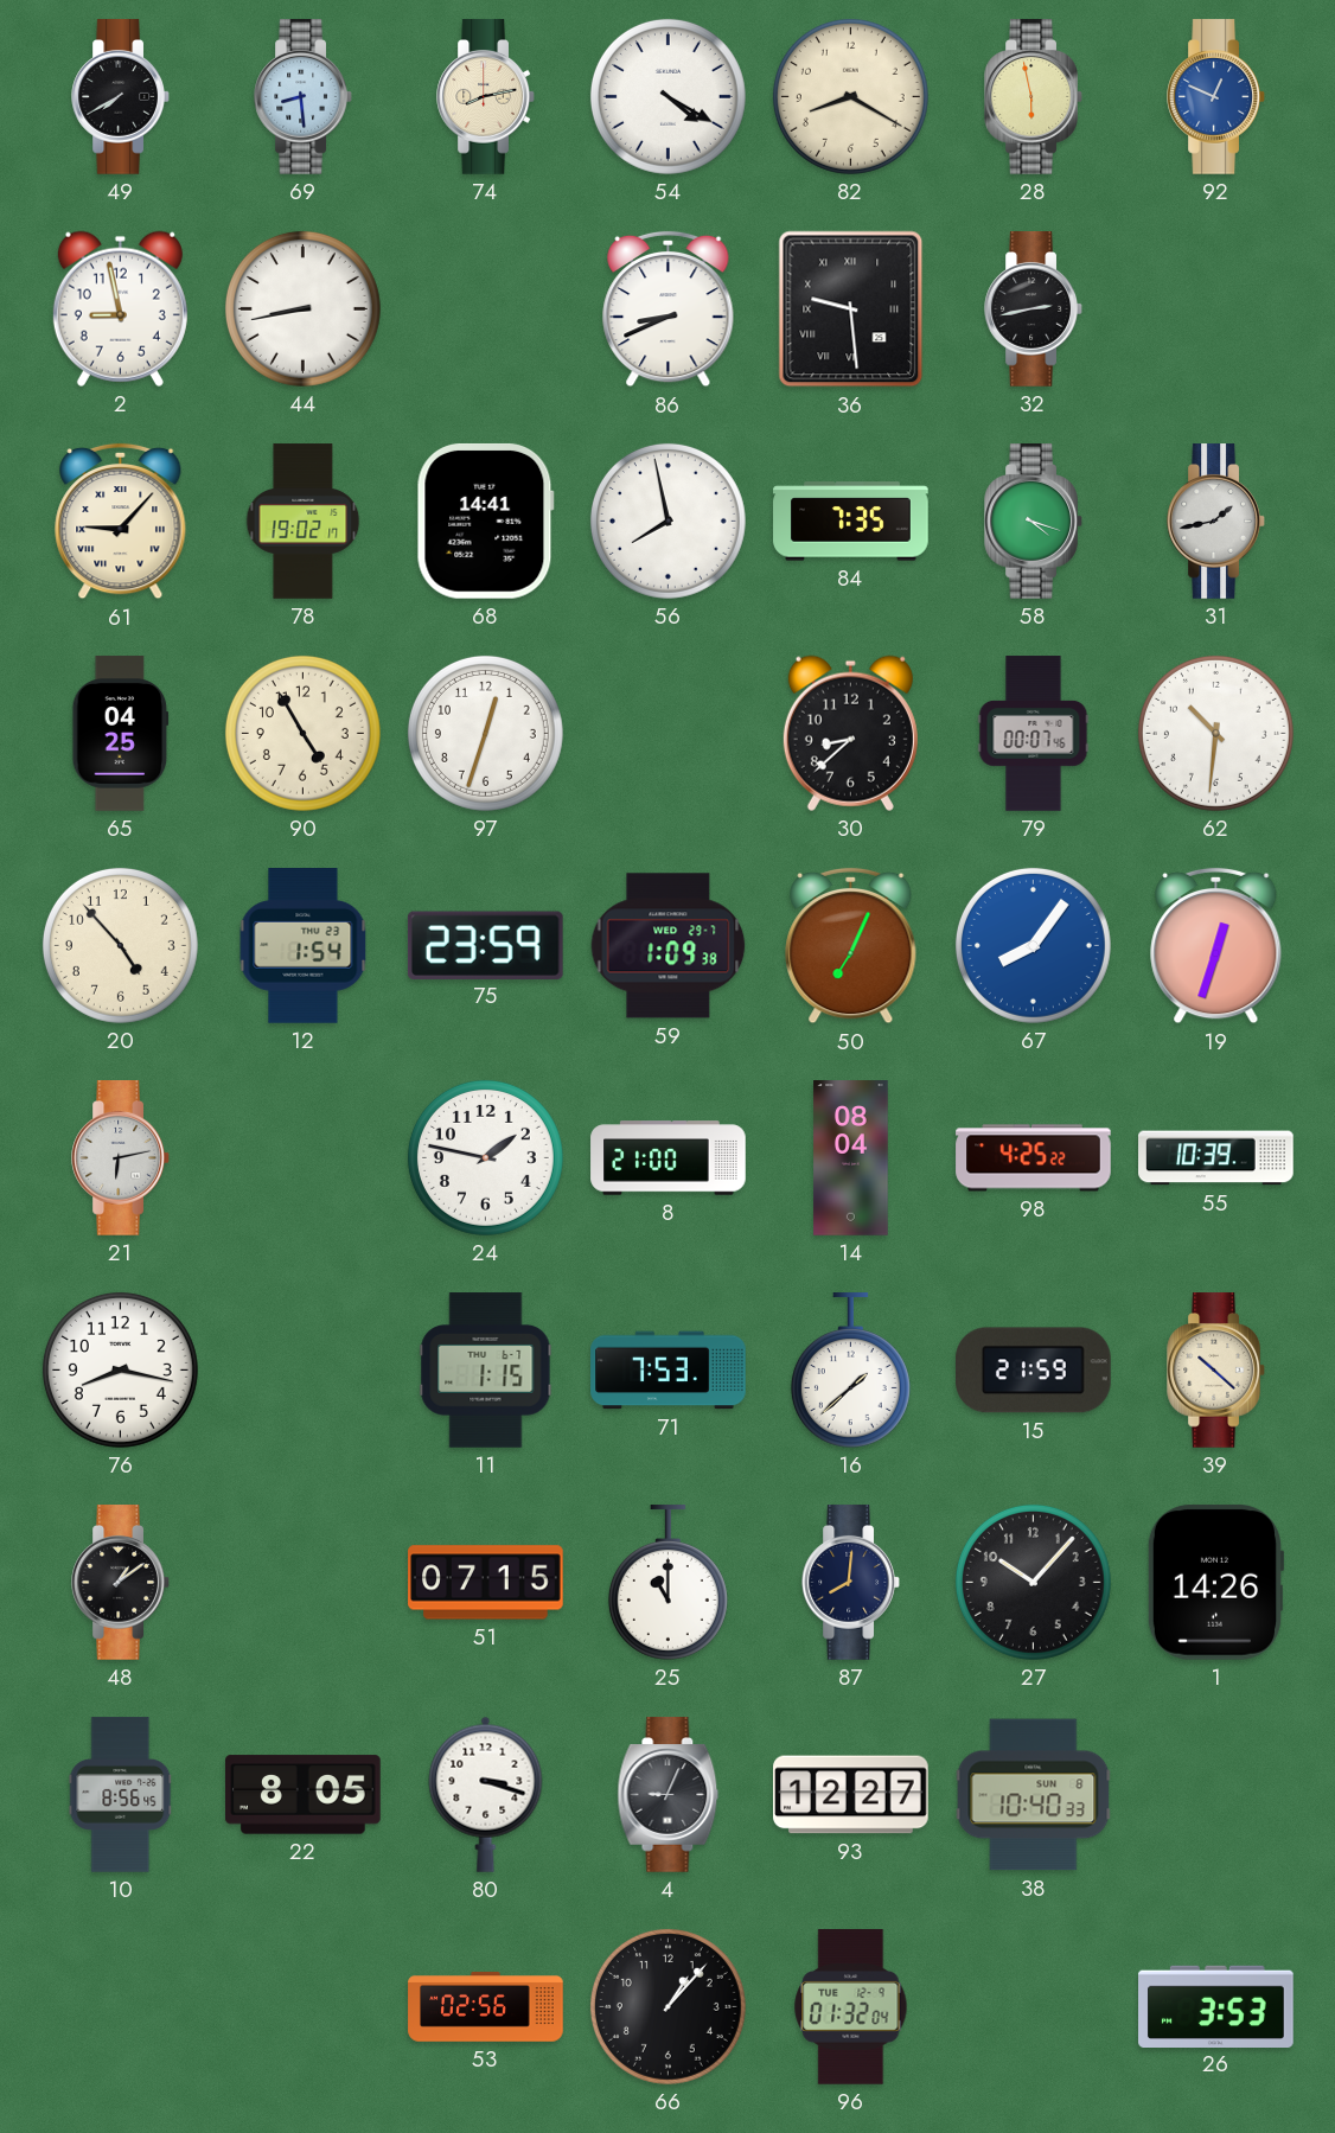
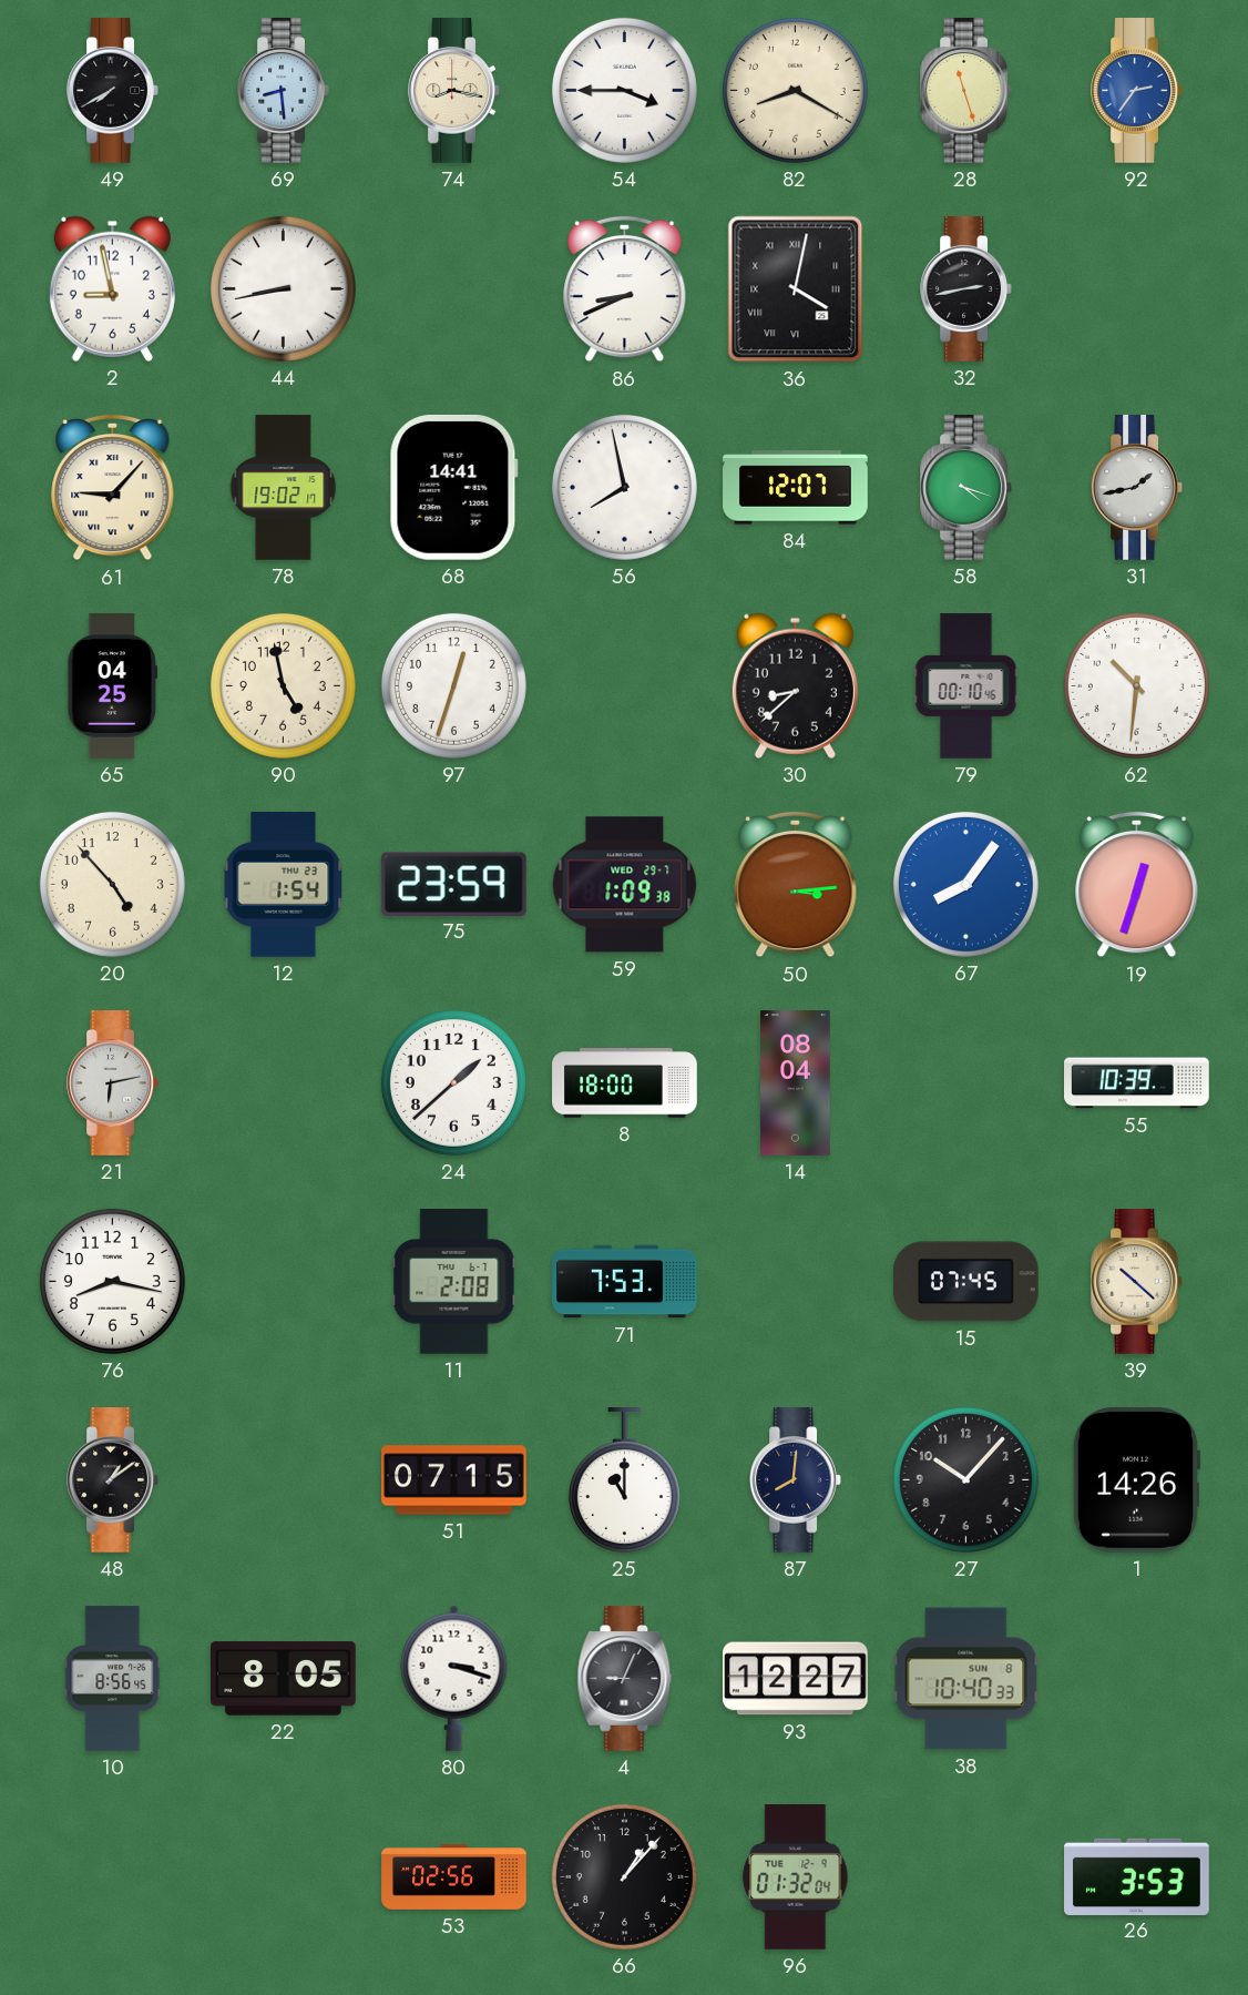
74: 8:13 -> 8:17 (454, 91)
54: 4:20 -> 3:45 (624, 90)
28: 5:58 -> 11:27 (966, 91)
92: 12:49 -> 2:36 (1137, 91)
36: 9:29 -> 4:02 (796, 289)
84: 7:35 -> 12:07 (796, 488)
90: 4:55 -> 4:58 (283, 685)
79: 00:07 -> 00:10 (966, 686)
50: 7:04 -> 3:14 (796, 885)
24: 1:47 -> 1:38 (453, 1082)
8: 21:00 -> 18:00 (625, 1083)
98: 4:25 -> none (1034, 1158)
11: 1:15 -> 2:08 (454, 1282)
16: 1:38 -> none (850, 1371)
15: 21:59 -> 07:45 (966, 1282)
